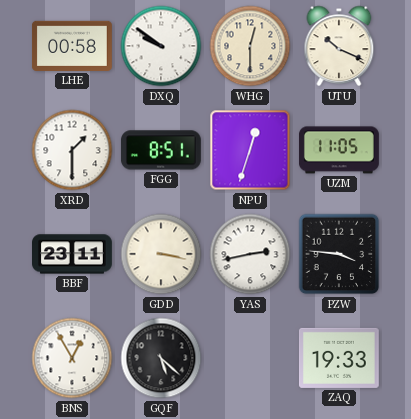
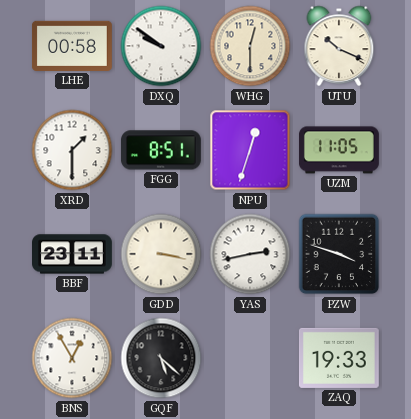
PZW: 3:46 -> 3:48 (339, 254)
